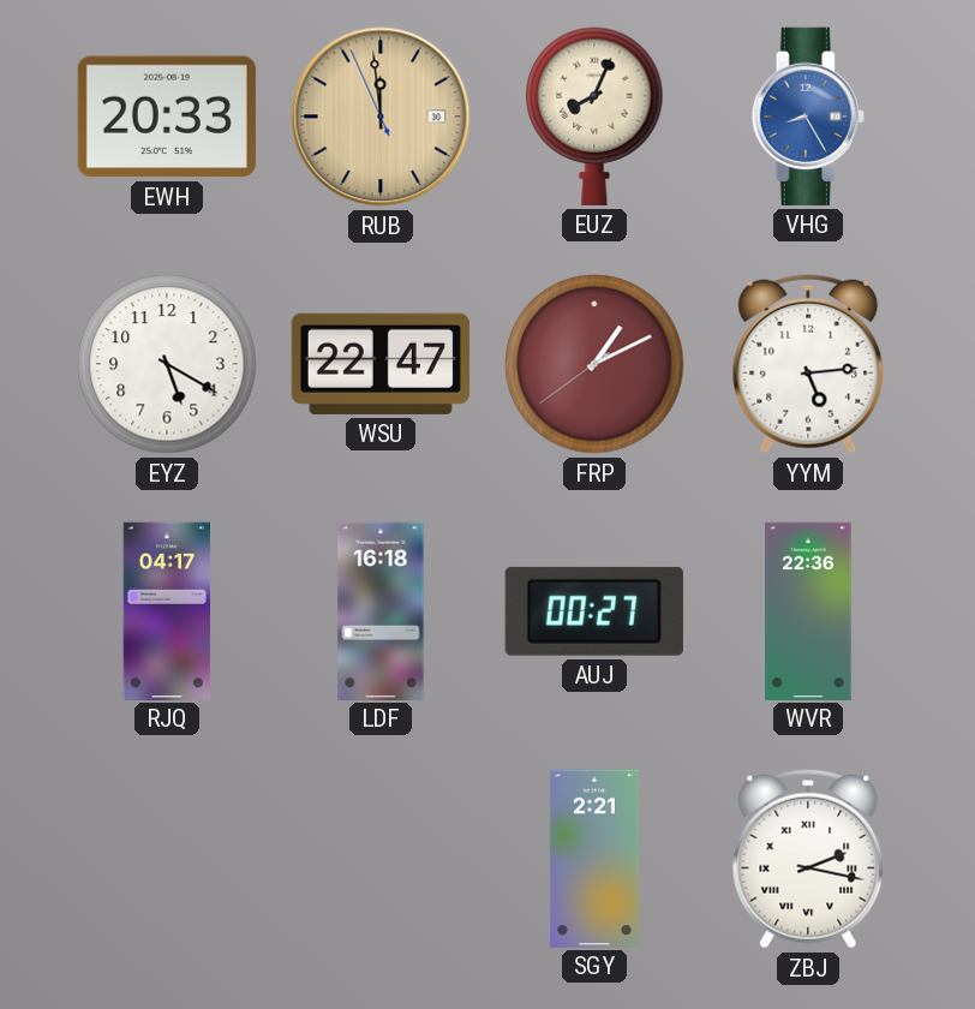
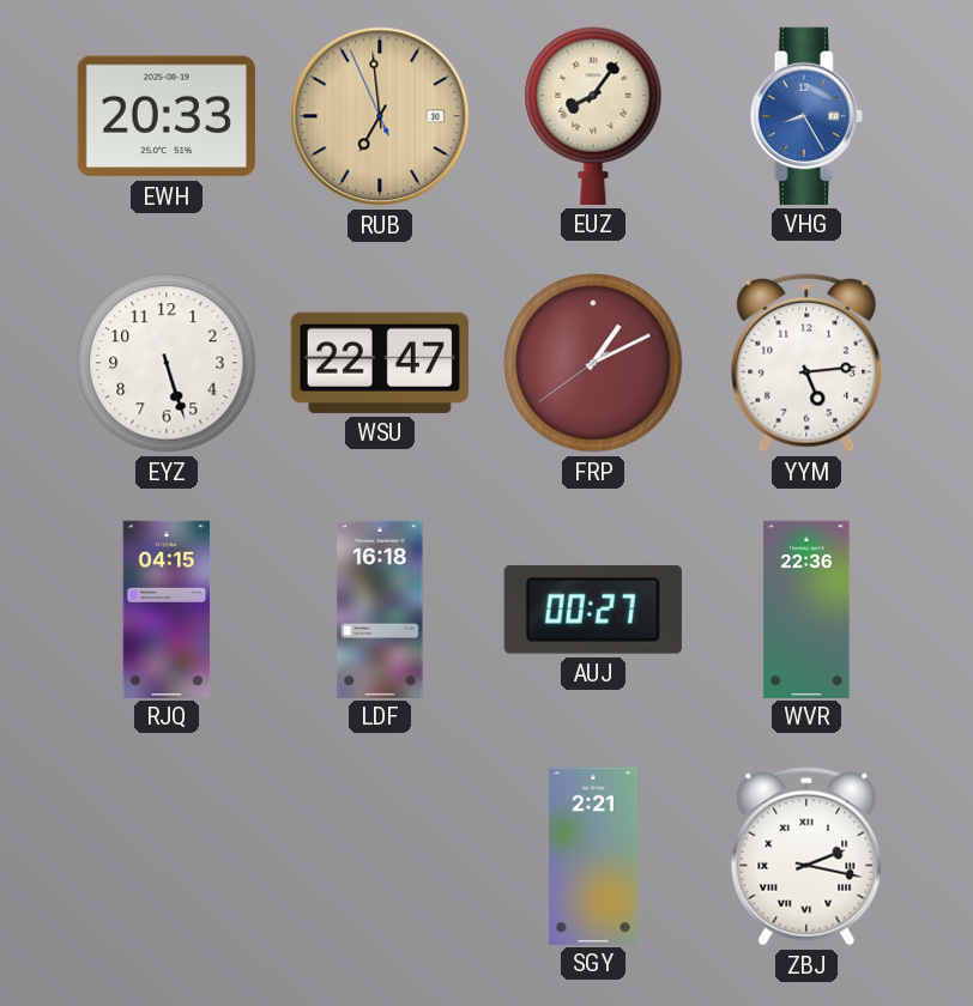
RUB: 11:58 -> 6:58 (380, 116)
EUZ: 8:04 -> 8:06 (593, 116)
EYZ: 5:20 -> 5:27 (167, 363)
RJQ: 04:17 -> 04:15 (167, 608)
